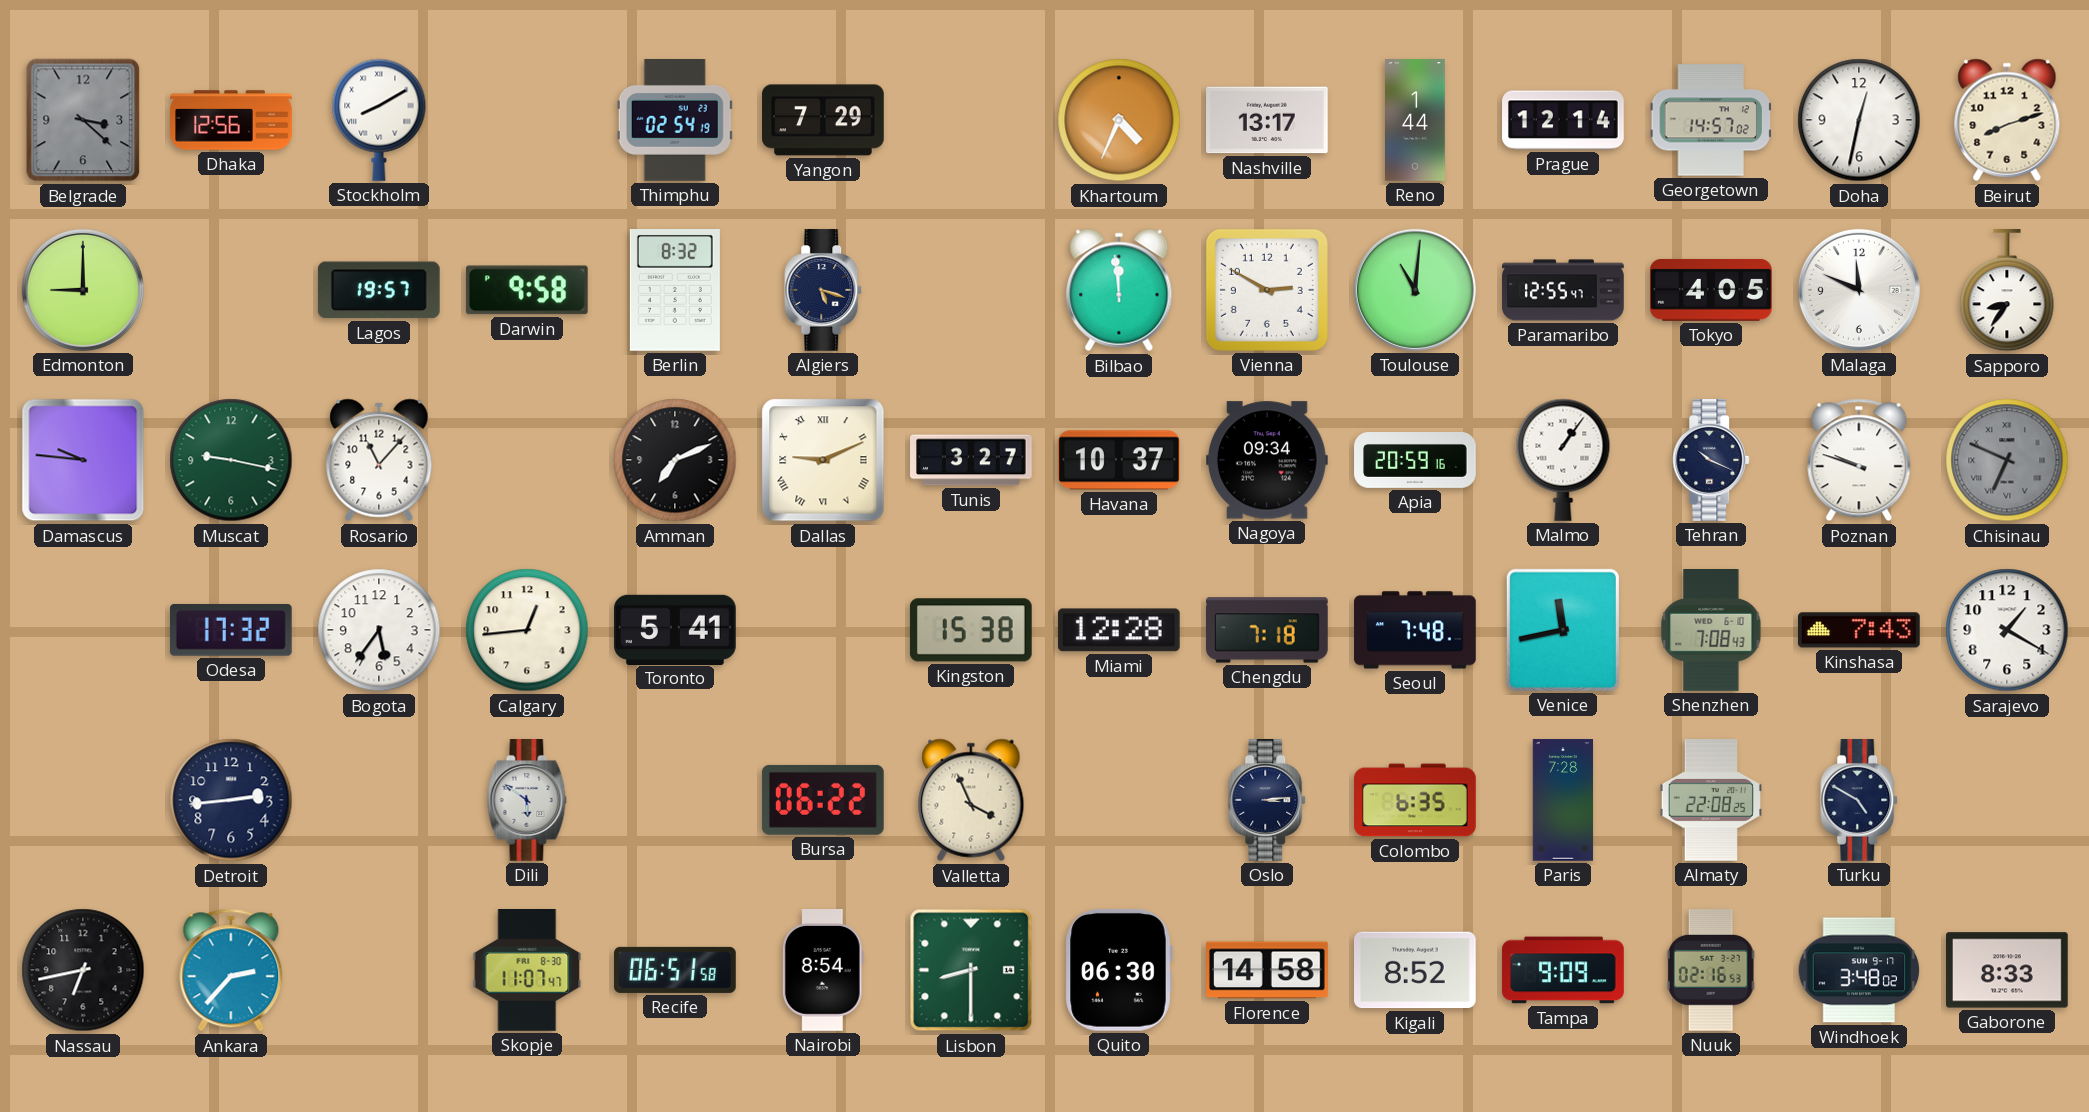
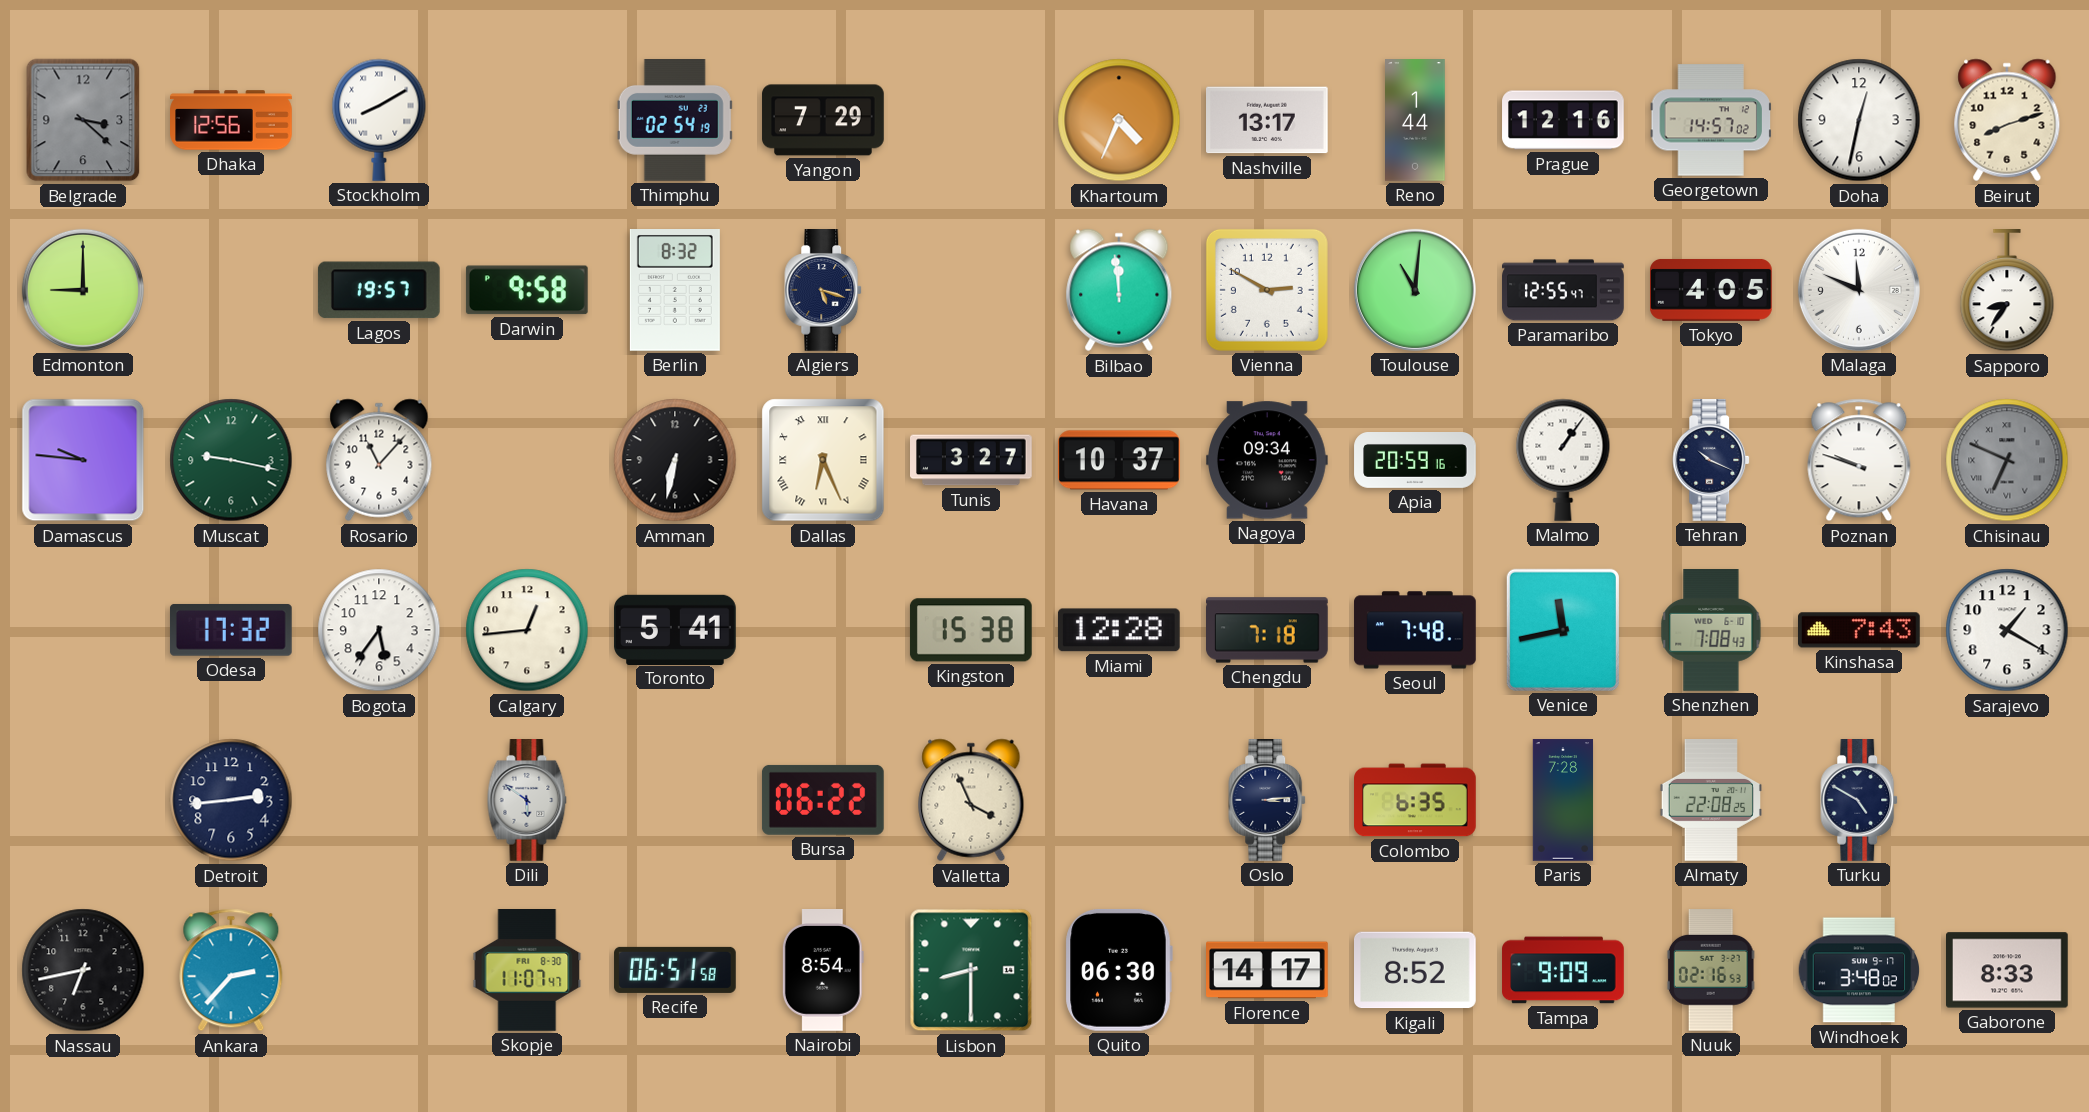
Prague: 12:14 -> 12:16 (1563, 120)
Amman: 7:11 -> 6:32 (675, 460)
Dallas: 9:11 -> 6:26 (823, 460)
Florence: 14:58 -> 14:17 (1268, 970)
